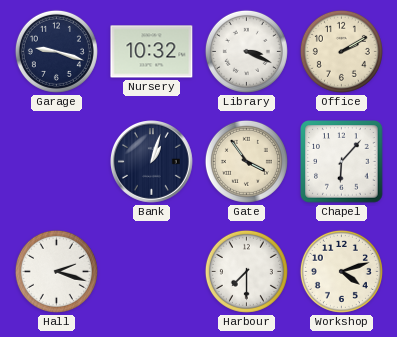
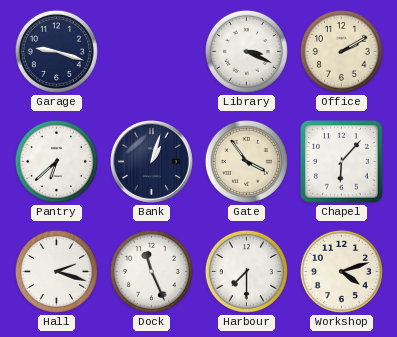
Nursery: 10:32 -> none (152, 52)
Pantry: none -> 6:38 (56, 161)
Dock: none -> 11:26 (151, 271)
